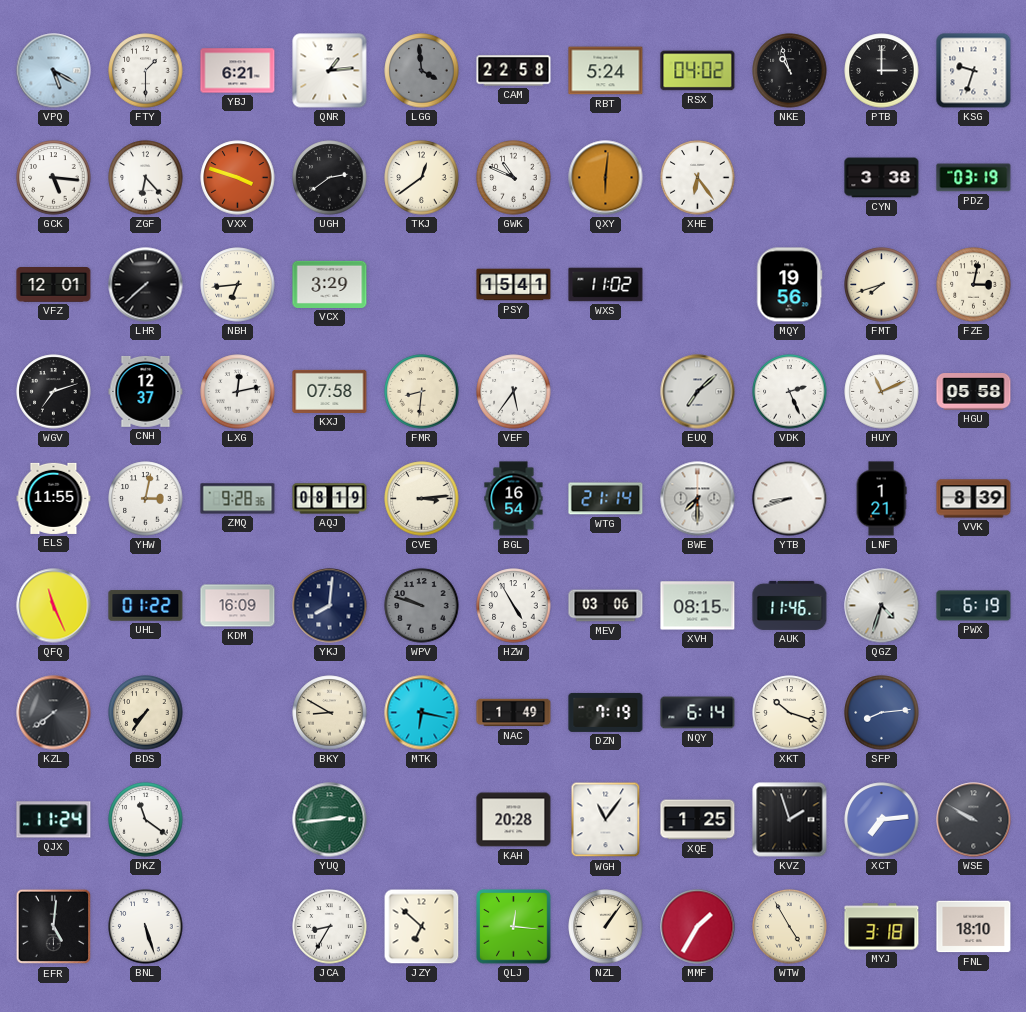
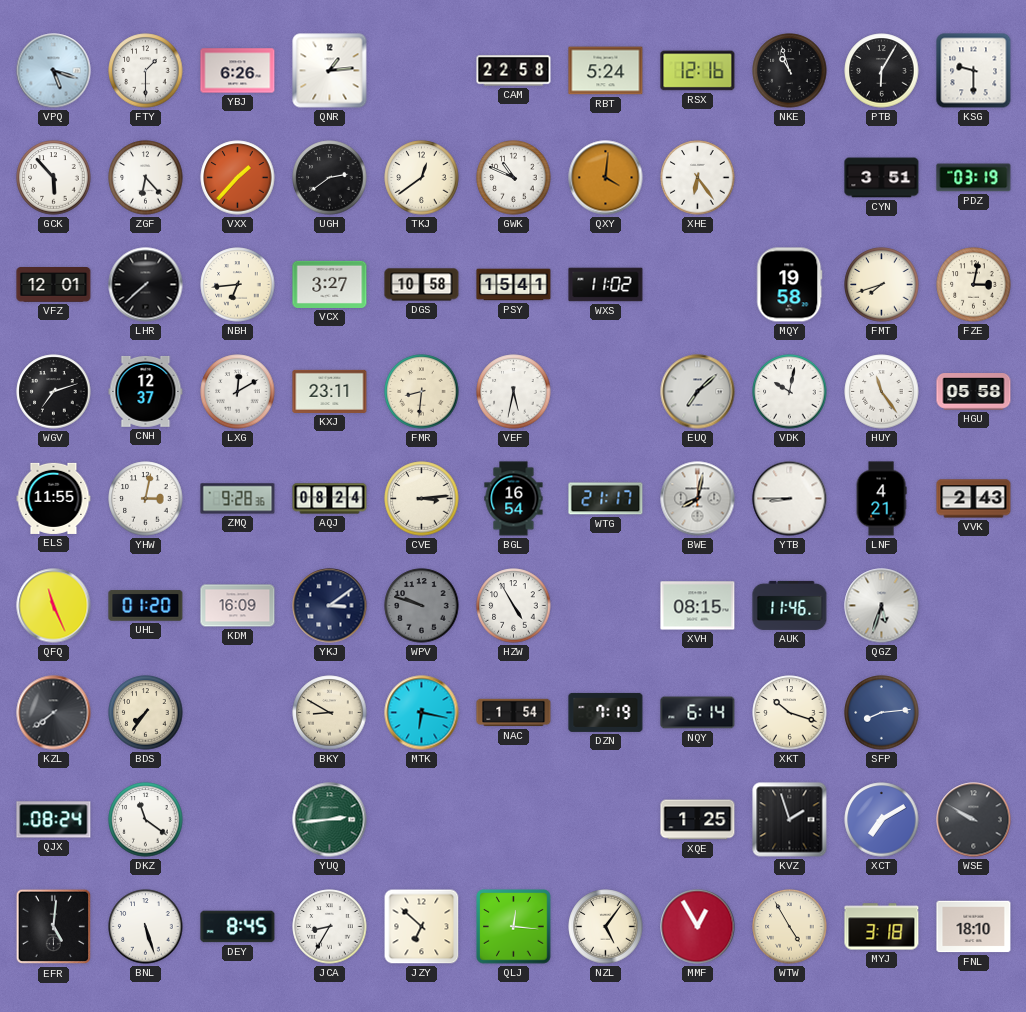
VPQ: 5:20 -> 5:18 (54, 71)
YBJ: 6:21 -> 6:26 (238, 71)
LGG: 3:59 -> none (422, 71)
RSX: 04:02 -> 12:16 (698, 71)
PTB: 3:00 -> 6:05 (882, 71)
KSG: 9:33 -> 9:30 (974, 71)
GCK: 5:16 -> 5:53 (54, 178)
VXX: 3:48 -> 1:37 (238, 178)
QXY: 6:01 -> 4:01 (606, 178)
CYN: 3:38 -> 3:51 (882, 178)
VCX: 3:29 -> 3:27 (330, 284)
DGS: none -> 10:58 (422, 285)
MQY: 19:56 -> 19:58 (790, 285)
LXG: 12:13 -> 12:10 (238, 392)
KXJ: 07:58 -> 23:11 (330, 391)
VEF: 5:36 -> 5:32 (514, 392)
VDK: 2:26 -> 10:02 (790, 392)
HUY: 11:11 -> 11:24 (882, 392)
AQJ: 08:19 -> 08:24 (330, 499)
WTG: 21:14 -> 21:17 (606, 499)
BWE: 7:30 -> 8:02 (698, 499)
YTB: 8:42 -> 8:45 (790, 499)
LNF: 1:21 -> 4:21 (881, 499)
VVK: 8:39 -> 2:43 (974, 499)
UHL: 01:22 -> 01:20 (146, 606)
YKJ: 8:01 -> 3:09 (330, 606)
MEV: 03:06 -> none (606, 606)
QGZ: 4:33 -> 5:33 (882, 606)
PWX: 6:19 -> none (974, 606)
NAC: 1:49 -> 1:54 (514, 713)
QJX: 11:24 -> 08:24 (54, 820)
KAH: 20:28 -> none (514, 820)
WGH: 11:06 -> none (606, 820)
XCT: 7:14 -> 7:10 (882, 820)
DEY: none -> 8:45 (238, 927)
NZL: 1:06 -> 5:06 (606, 927)
MMF: 1:35 -> 12:55 (698, 927)
